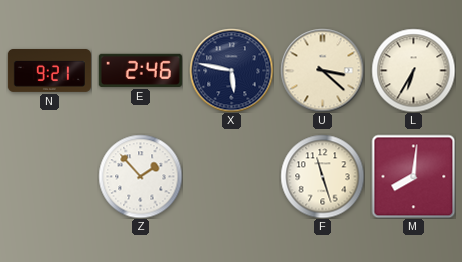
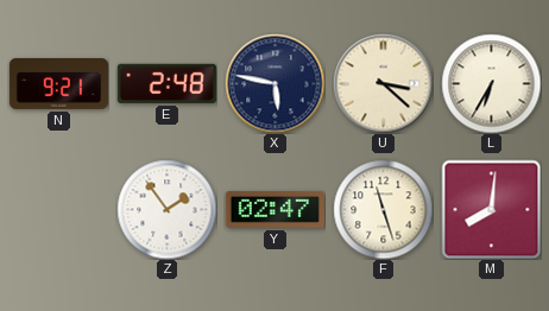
E: 2:46 -> 2:48 (166, 83)
Z: 1:53 -> 1:54 (166, 209)
Y: none -> 02:47 (274, 209)
